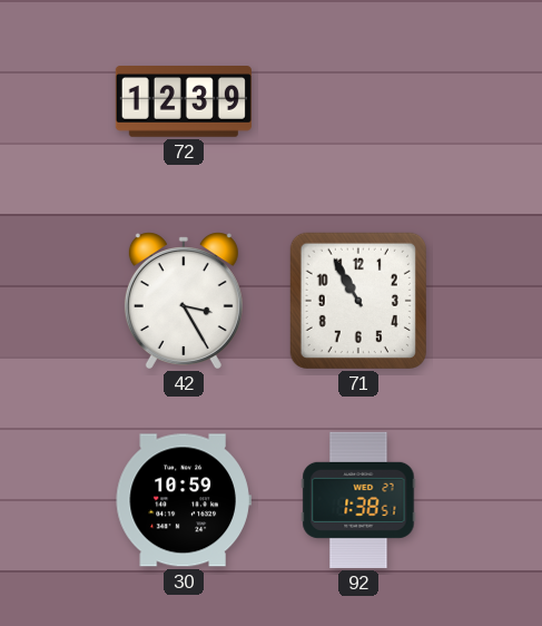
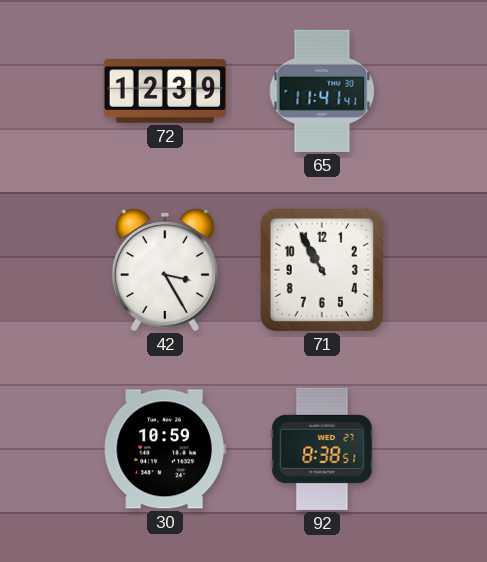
65: none -> 11:41 (322, 91)
92: 1:38 -> 8:38 (322, 449)
